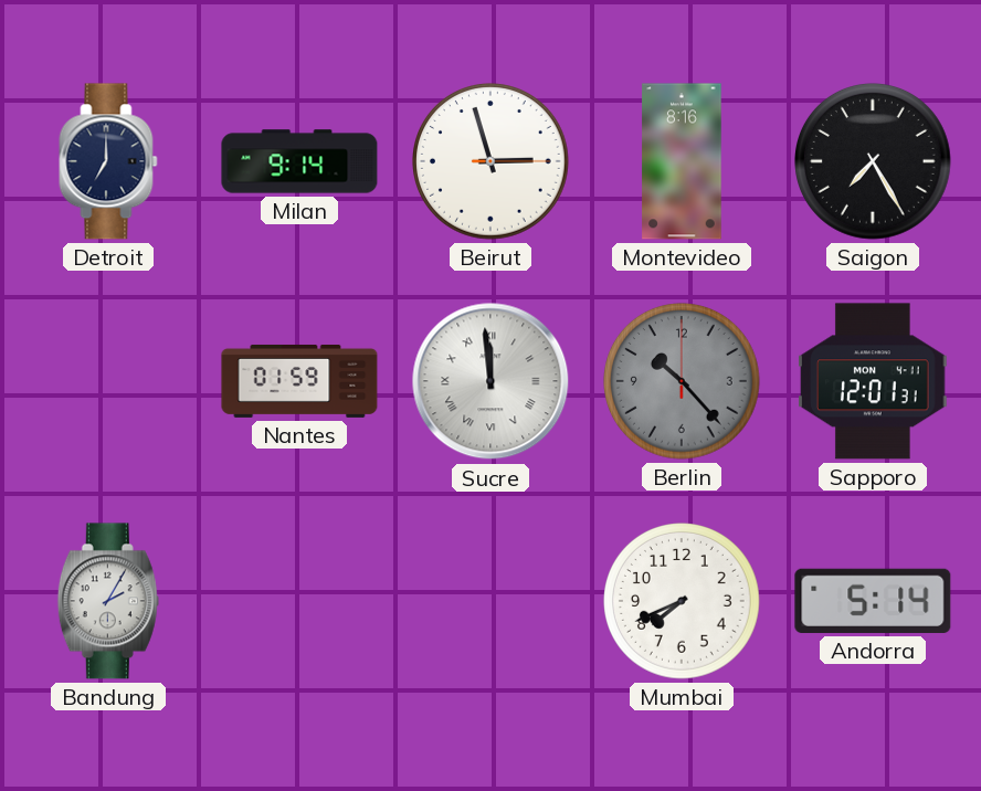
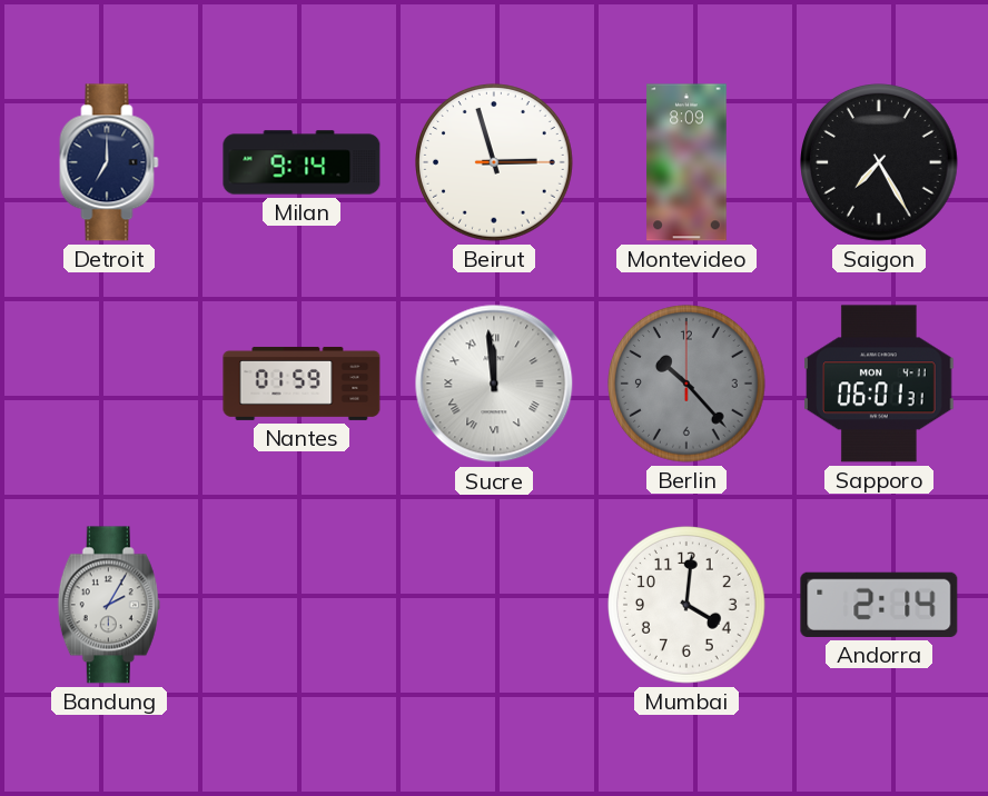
Montevideo: 8:16 -> 8:09 (686, 162)
Sapporo: 12:01 -> 06:01 (879, 384)
Mumbai: 7:41 -> 4:01 (688, 606)
Andorra: 5:14 -> 2:14 (879, 605)
